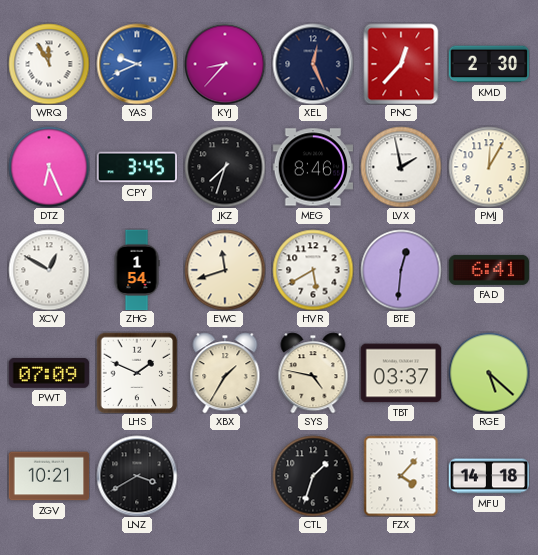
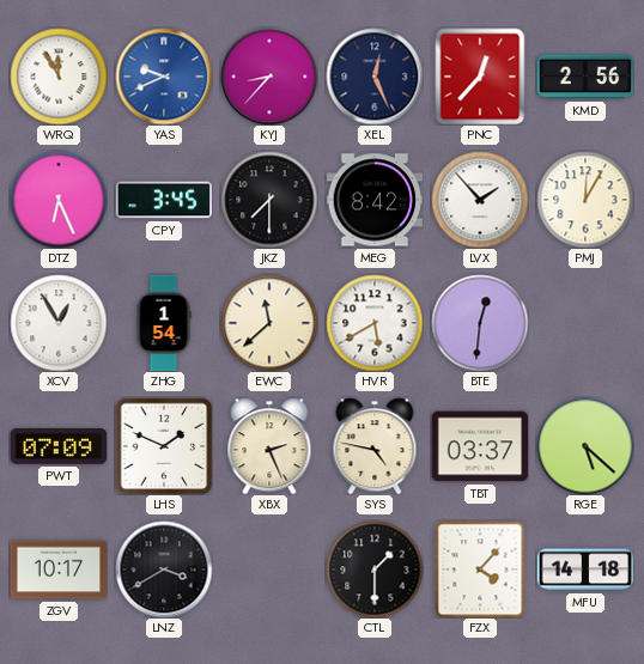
KMD: 2:30 -> 2:56 (585, 77)
JKZ: 7:33 -> 7:30 (269, 200)
MEG: 8:46 -> 8:42 (375, 200)
LVX: 1:58 -> 1:53 (480, 200)
XCV: 12:50 -> 12:55 (59, 323)
EWC: 11:42 -> 11:38 (269, 323)
FAD: 6:41 -> none (489, 270)
XBX: 1:35 -> 2:26 (269, 446)
ZGV: 10:21 -> 10:17 (59, 569)
CTL: 1:33 -> 1:30 (375, 569)
